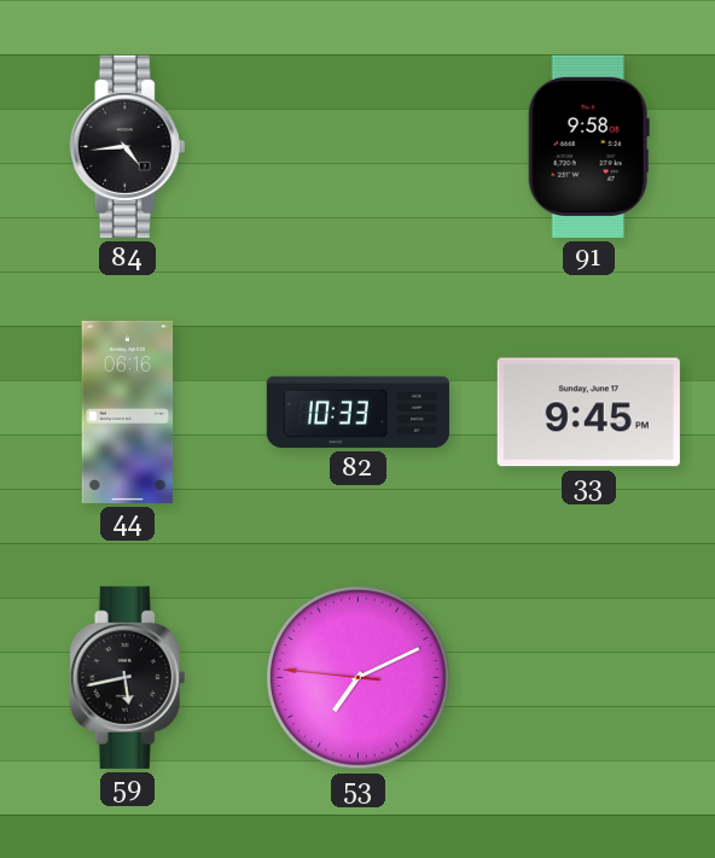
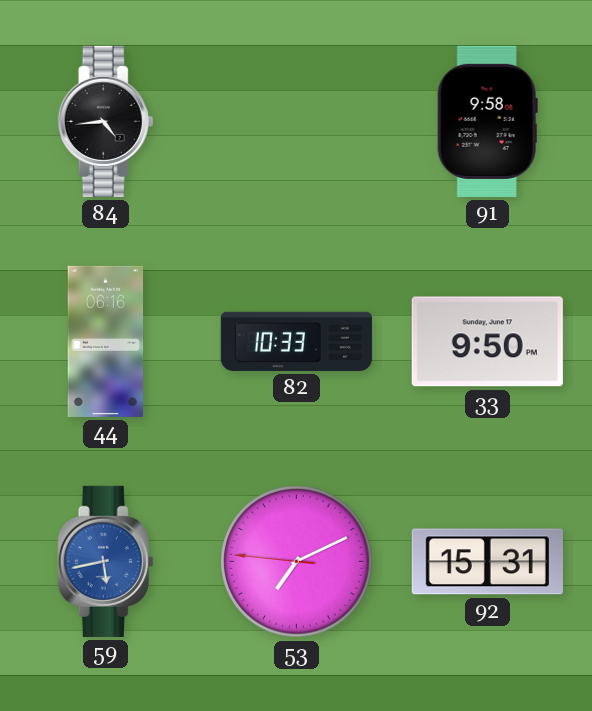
33: 9:45 -> 9:50 (487, 342)
59 dial: black -> blue (106, 561)
92: none -> 15:31 (487, 562)
